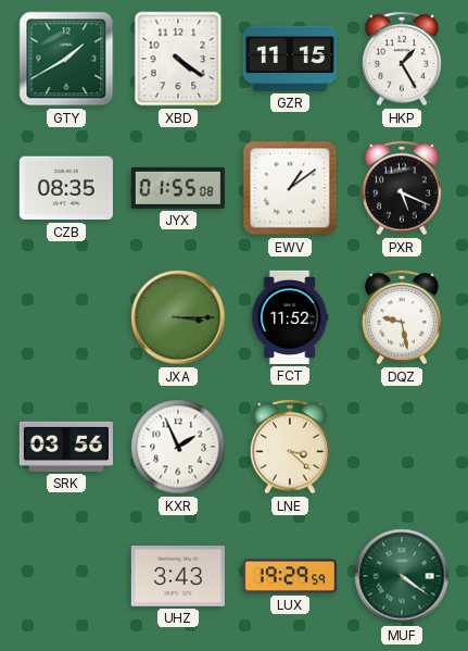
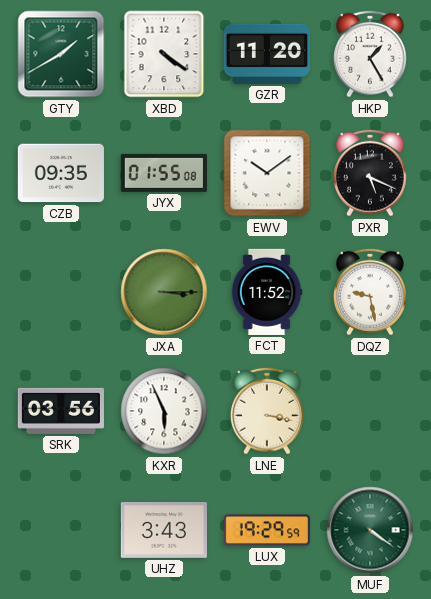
GZR: 11:15 -> 11:20 (267, 54)
CZB: 08:35 -> 09:35 (61, 173)
EWV: 1:09 -> 10:09 (267, 173)
KXR: 1:56 -> 5:56 (164, 411)
LNE: 3:22 -> 3:17 (268, 411)
